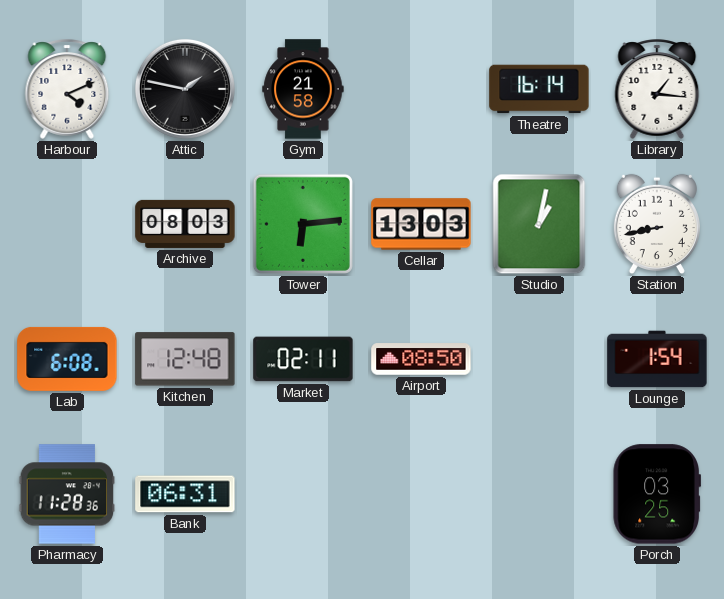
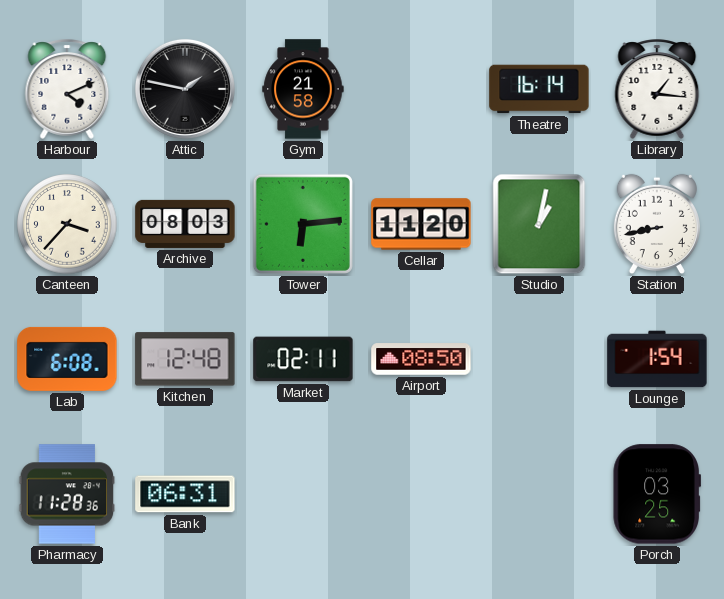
Canteen: none -> 3:37 (67, 224)
Cellar: 13:03 -> 11:20 (421, 224)
